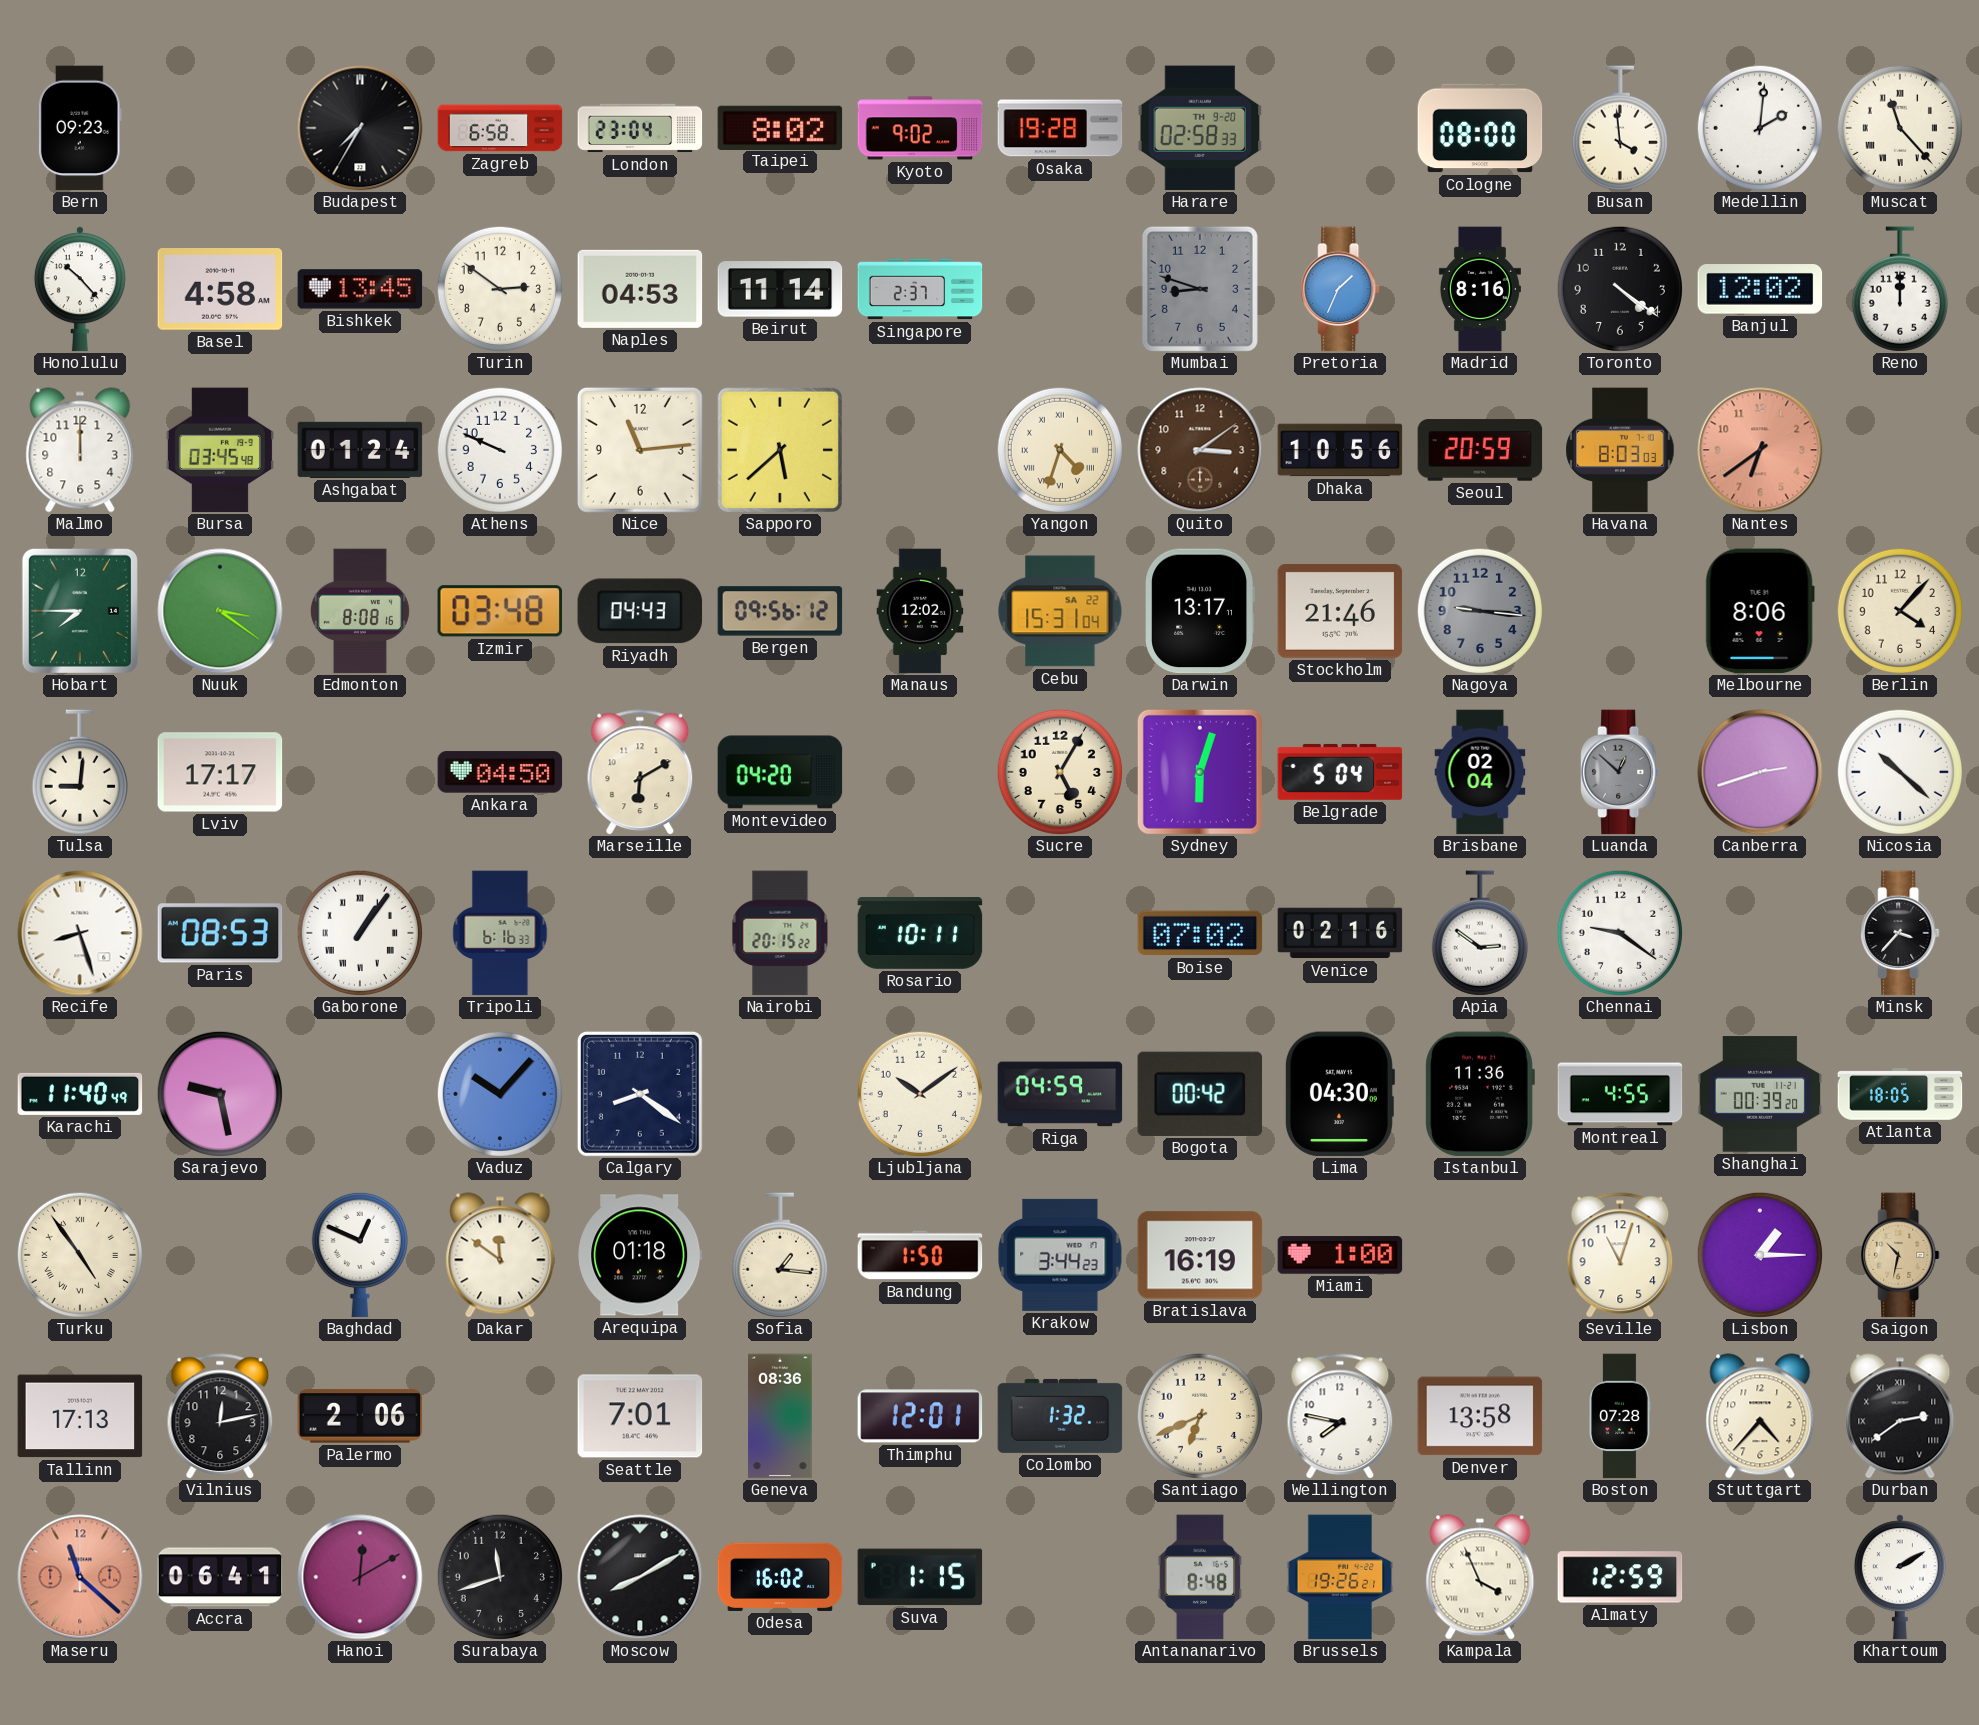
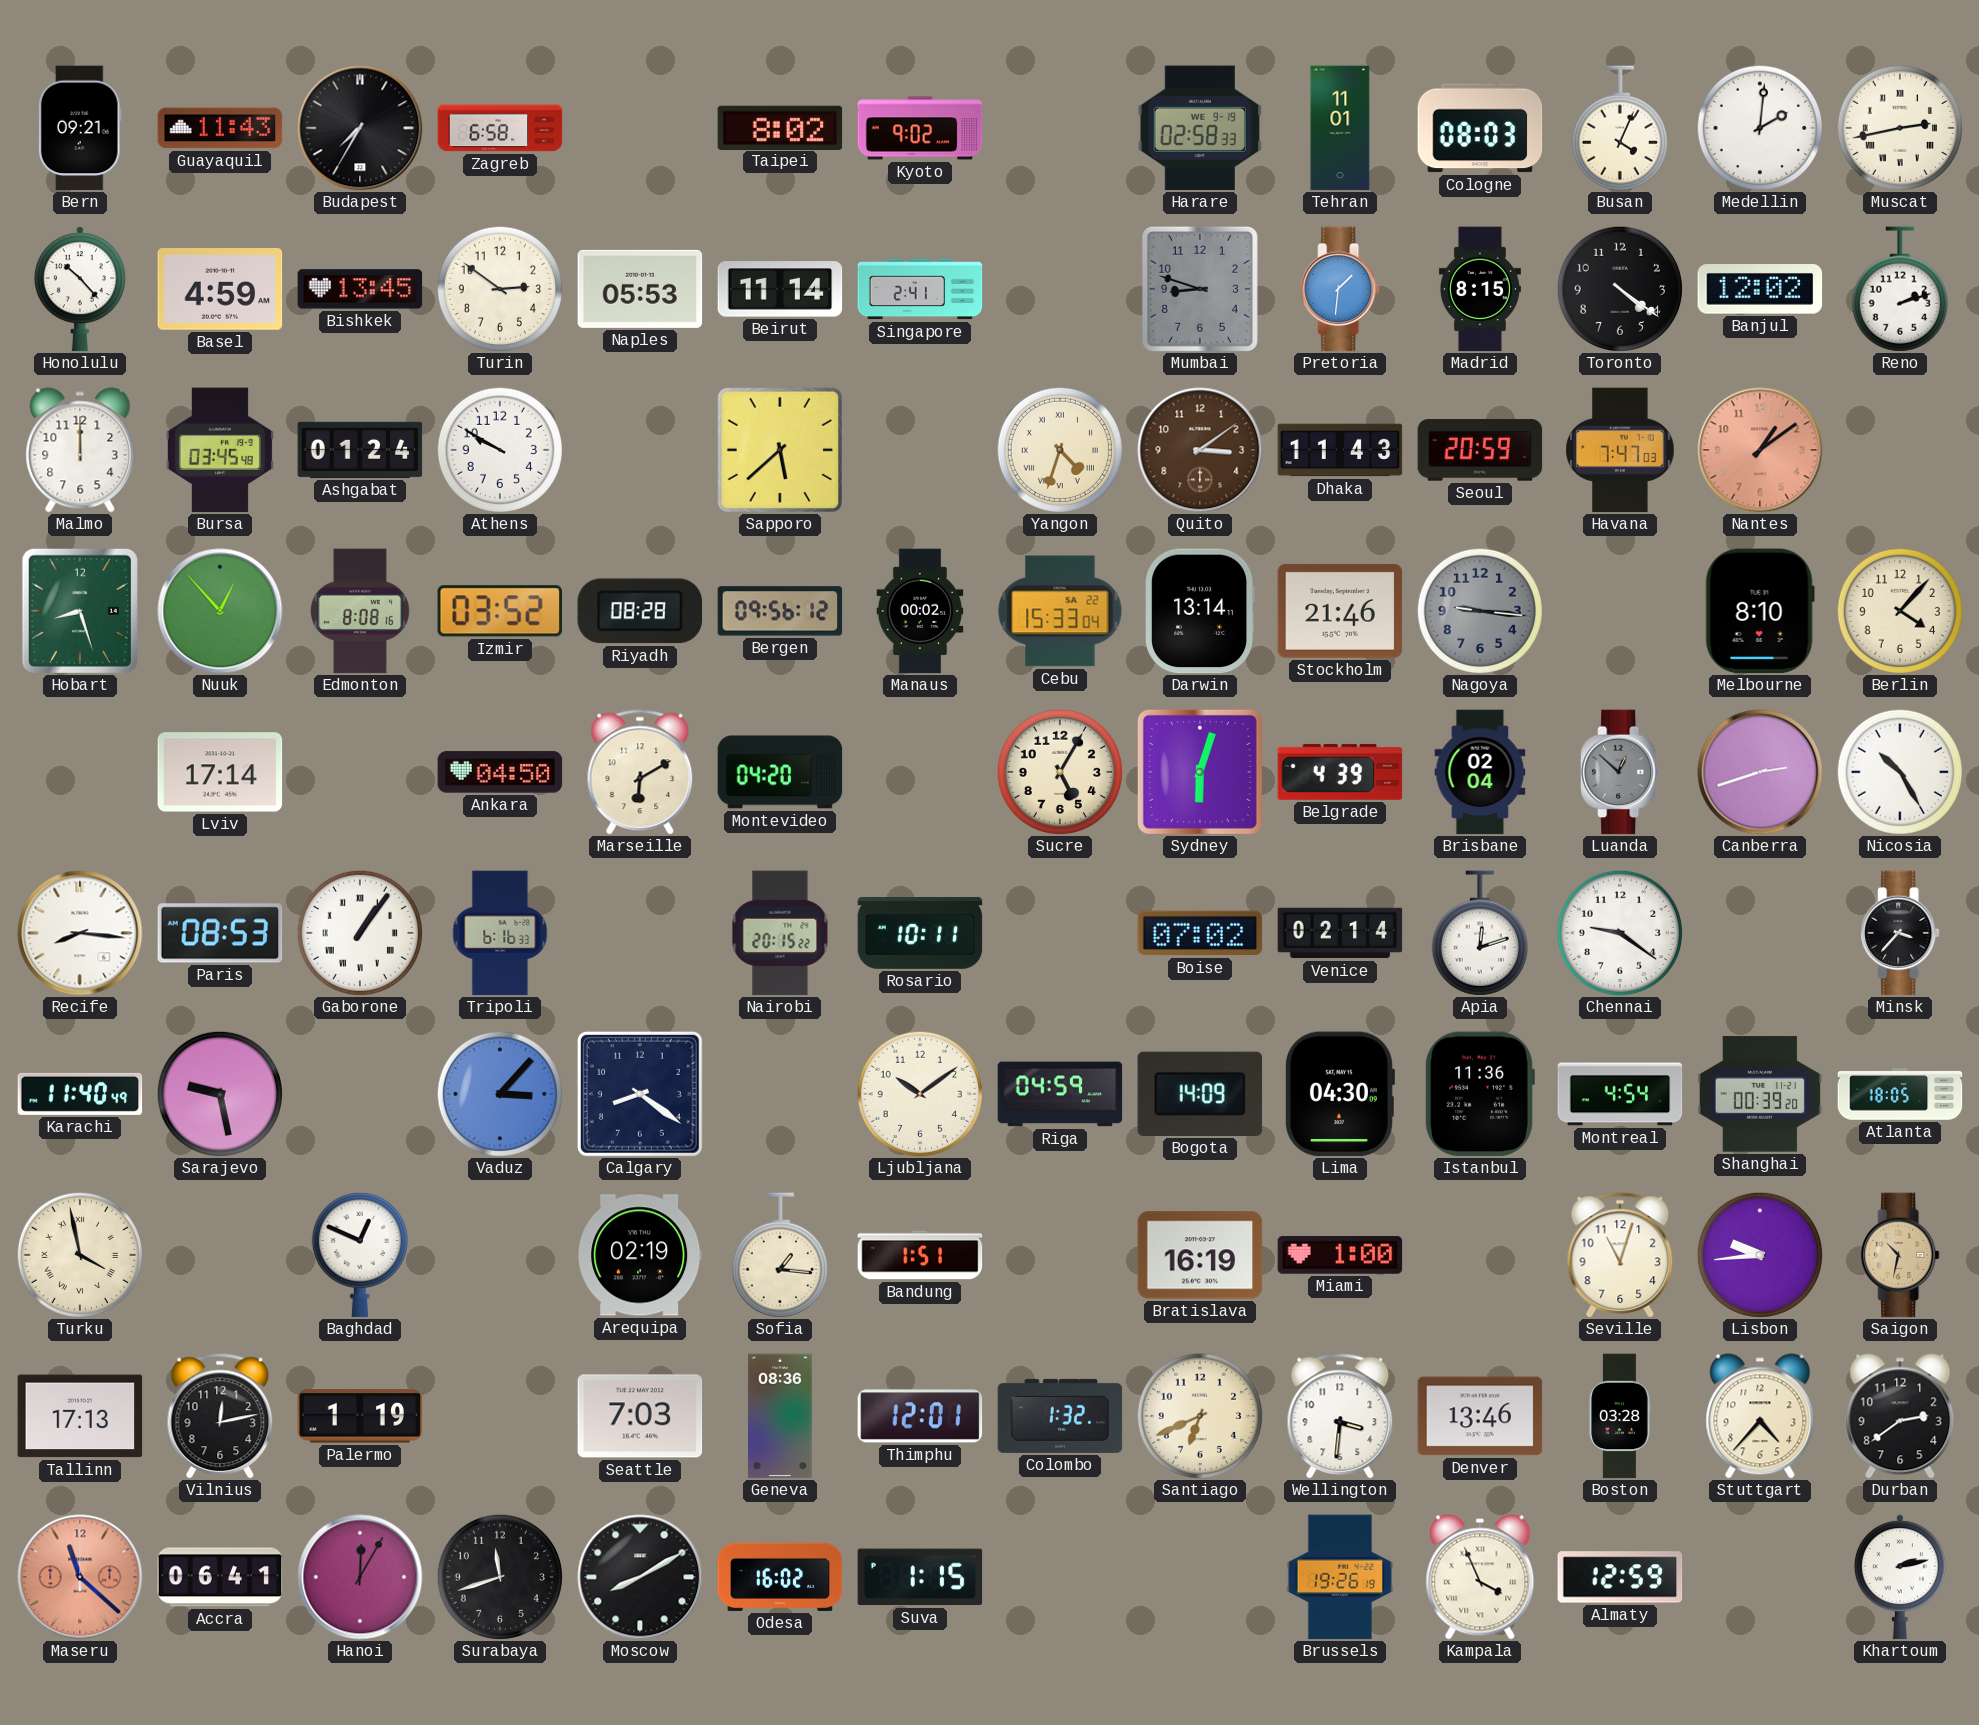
Bern: 09:23 -> 09:21 (80, 128)
Guayaquil: none -> 11:43 (220, 128)
London: 23:04 -> none (640, 128)
Osaka: 19:28 -> none (1060, 128)
Harare date: TH 9-20 -> WE 9-19 (1200, 128)
Tehran: none -> 11:01 (1340, 128)
Cologne: 08:00 -> 08:03 (1480, 128)
Busan: 3:59 -> 4:04 (1620, 128)
Muscat: 11:23 -> 2:43 (1900, 128)
Basel: 4:58 -> 4:59 (220, 290)
Naples: 04:53 -> 05:53 (640, 289)
Singapore: 2:37 -> 2:41 (920, 289)
Pretoria: 1:34 -> 1:31 (1340, 289)
Madrid: 8:16 -> 8:15 (1480, 289)
Reno: 12:00 -> 2:12 (1900, 289)
Athens: 9:49 -> 9:50 (500, 450)
Nice: 11:14 -> none (640, 450)
Dhaka: 10:56 -> 11:43 (1340, 450)
Havana: 8:03 -> 7:47 (1620, 450)
Nantes: 6:39 -> 1:09 (1760, 450)
Hobart: 7:45 -> 8:27 (80, 611)
Nuuk: 3:21 -> 12:53 (220, 611)
Izmir: 03:48 -> 03:52 (499, 611)
Riyadh: 04:43 -> 08:28 (640, 611)
Manaus: 12:02 -> 00:02 (920, 611)
Cebu: 15:31 -> 15:33 (1060, 611)
Darwin: 13:17 -> 13:14 (1199, 611)
Melbourne: 8:06 -> 8:10 (1760, 611)
Tulsa: 9:01 -> none (80, 772)
Lviv: 17:17 -> 17:14 (220, 772)
Belgrade: 5:04 -> 4:39 (1340, 772)
Nicosia: 10:22 -> 10:25 (1900, 772)
Recife: 8:27 -> 8:16 (80, 933)
Venice: 02:16 -> 02:14 (1340, 933)
Apia: 2:51 -> 12:12 (1480, 933)
Vaduz: 10:07 -> 3:07 (500, 1094)
Bogota: 00:42 -> 14:09 (1200, 1094)
Montreal: 4:55 -> 4:54 (1620, 1094)
Turku: 4:54 -> 3:58 (80, 1255)
Dakar: 11:51 -> none (500, 1255)
Arequipa: 01:18 -> 02:19 (640, 1255)
Bandung: 1:50 -> 1:51 (920, 1255)
Krakow: 3:44 -> none (1060, 1255)
Lisbon: 1:15 -> 9:44 (1760, 1255)
Palermo: 2:06 -> 1:19 (360, 1416)
Seattle: 7:01 -> 7:03 (640, 1416)
Wellington: 7:47 -> 3:31 (1340, 1416)
Denver: 13:58 -> 13:46 (1480, 1416)
Boston: 07:28 -> 03:28 (1620, 1416)
Durban numerals: Roman -> Arabic (1900, 1416)
Hanoi: 12:10 -> 12:05 (360, 1577)
Antananarivo: 8:48 -> none (1199, 1577)
Brussels: 19:26:21 -> 19:26:19 (1340, 1577)
Khartoum: 2:10 -> 2:13 (1900, 1577)
